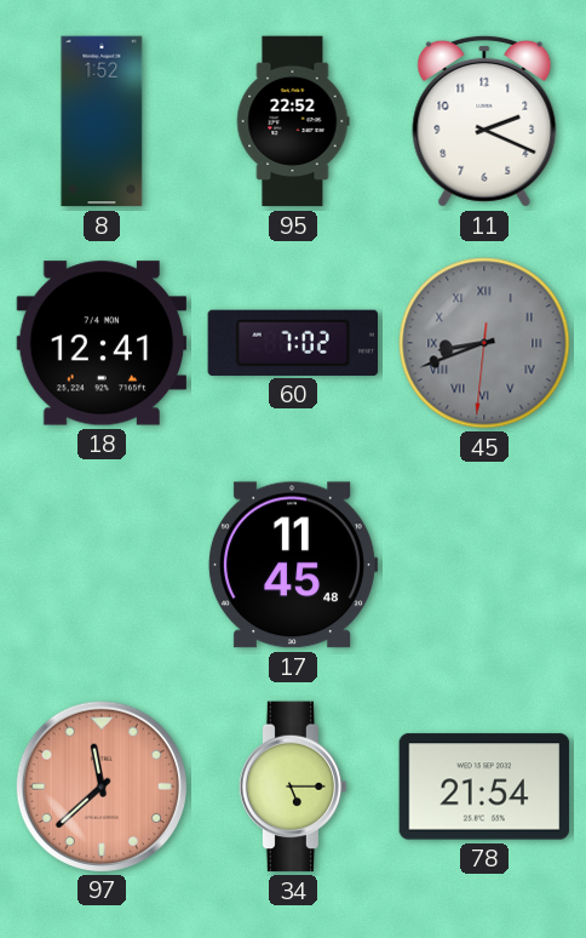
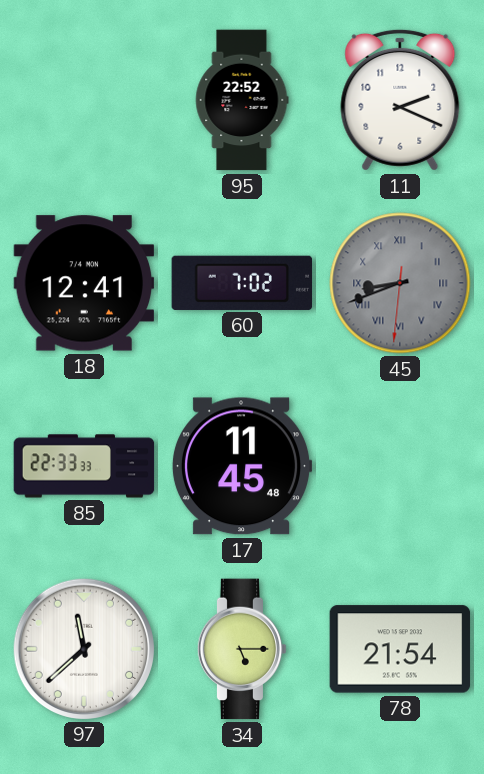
8: 1:52 -> none (102, 121)
85: none -> 22:33 (84, 466)
97 dial: salmon -> white (83, 648)
